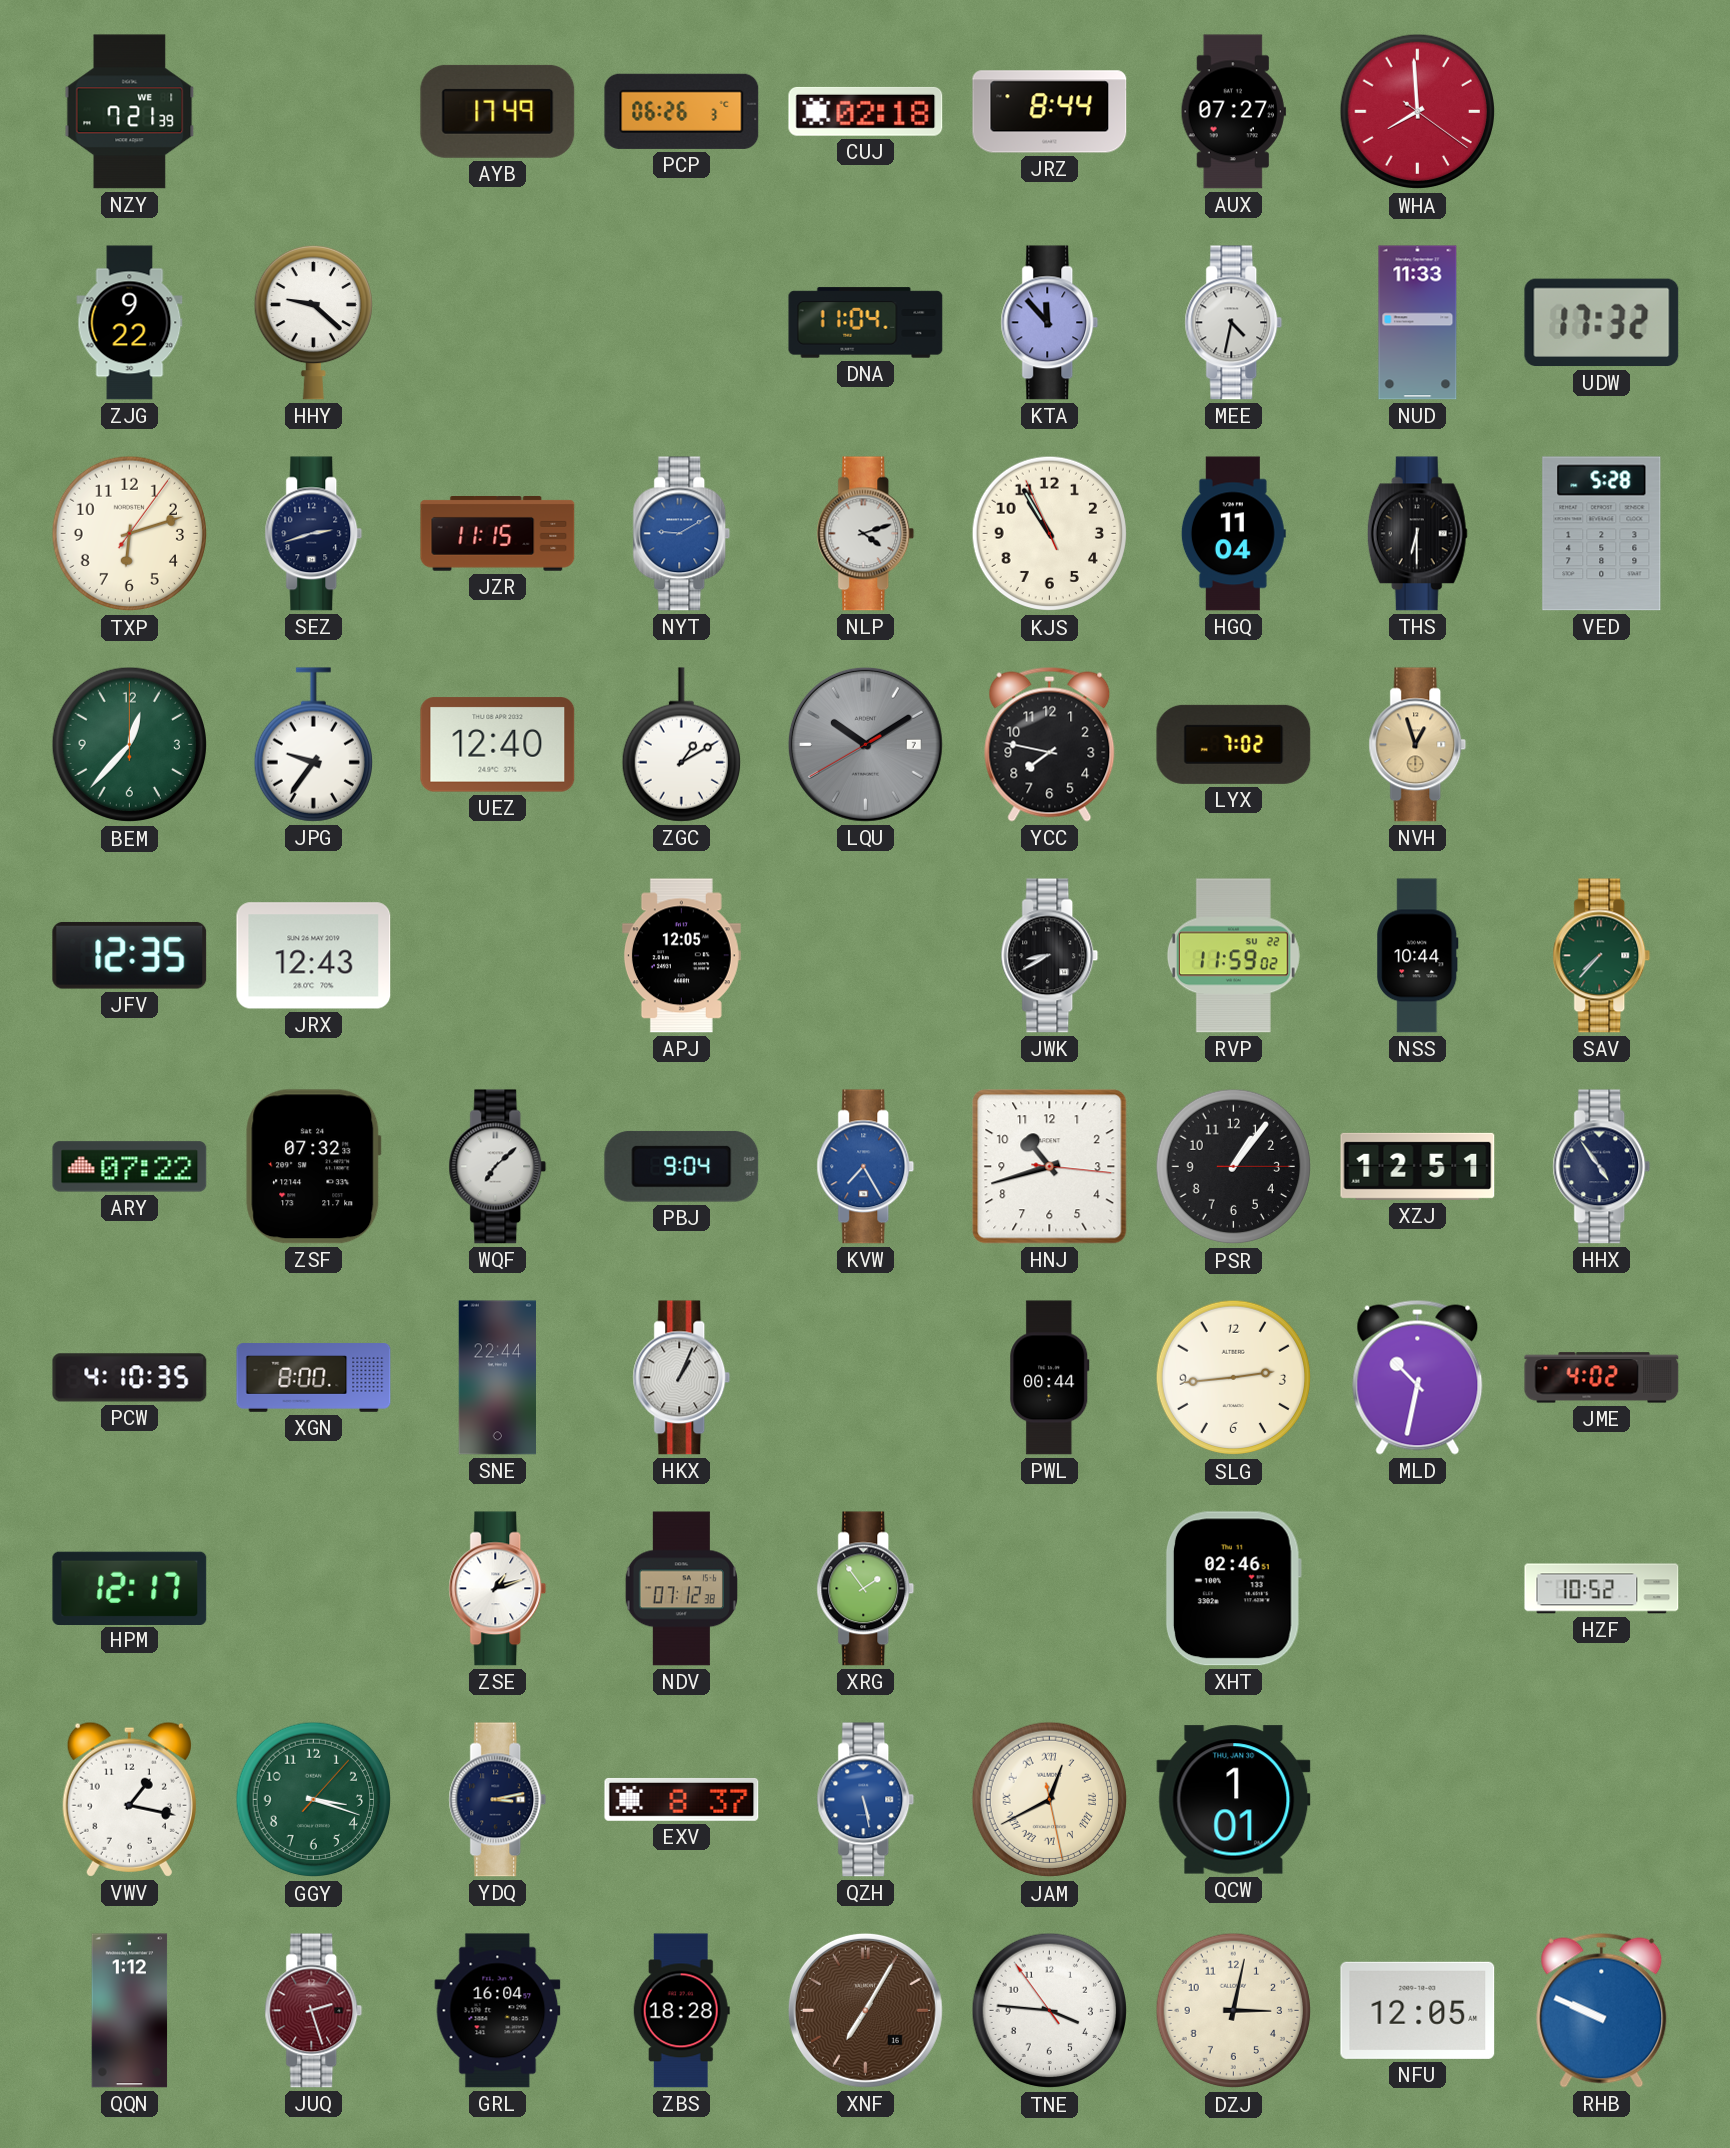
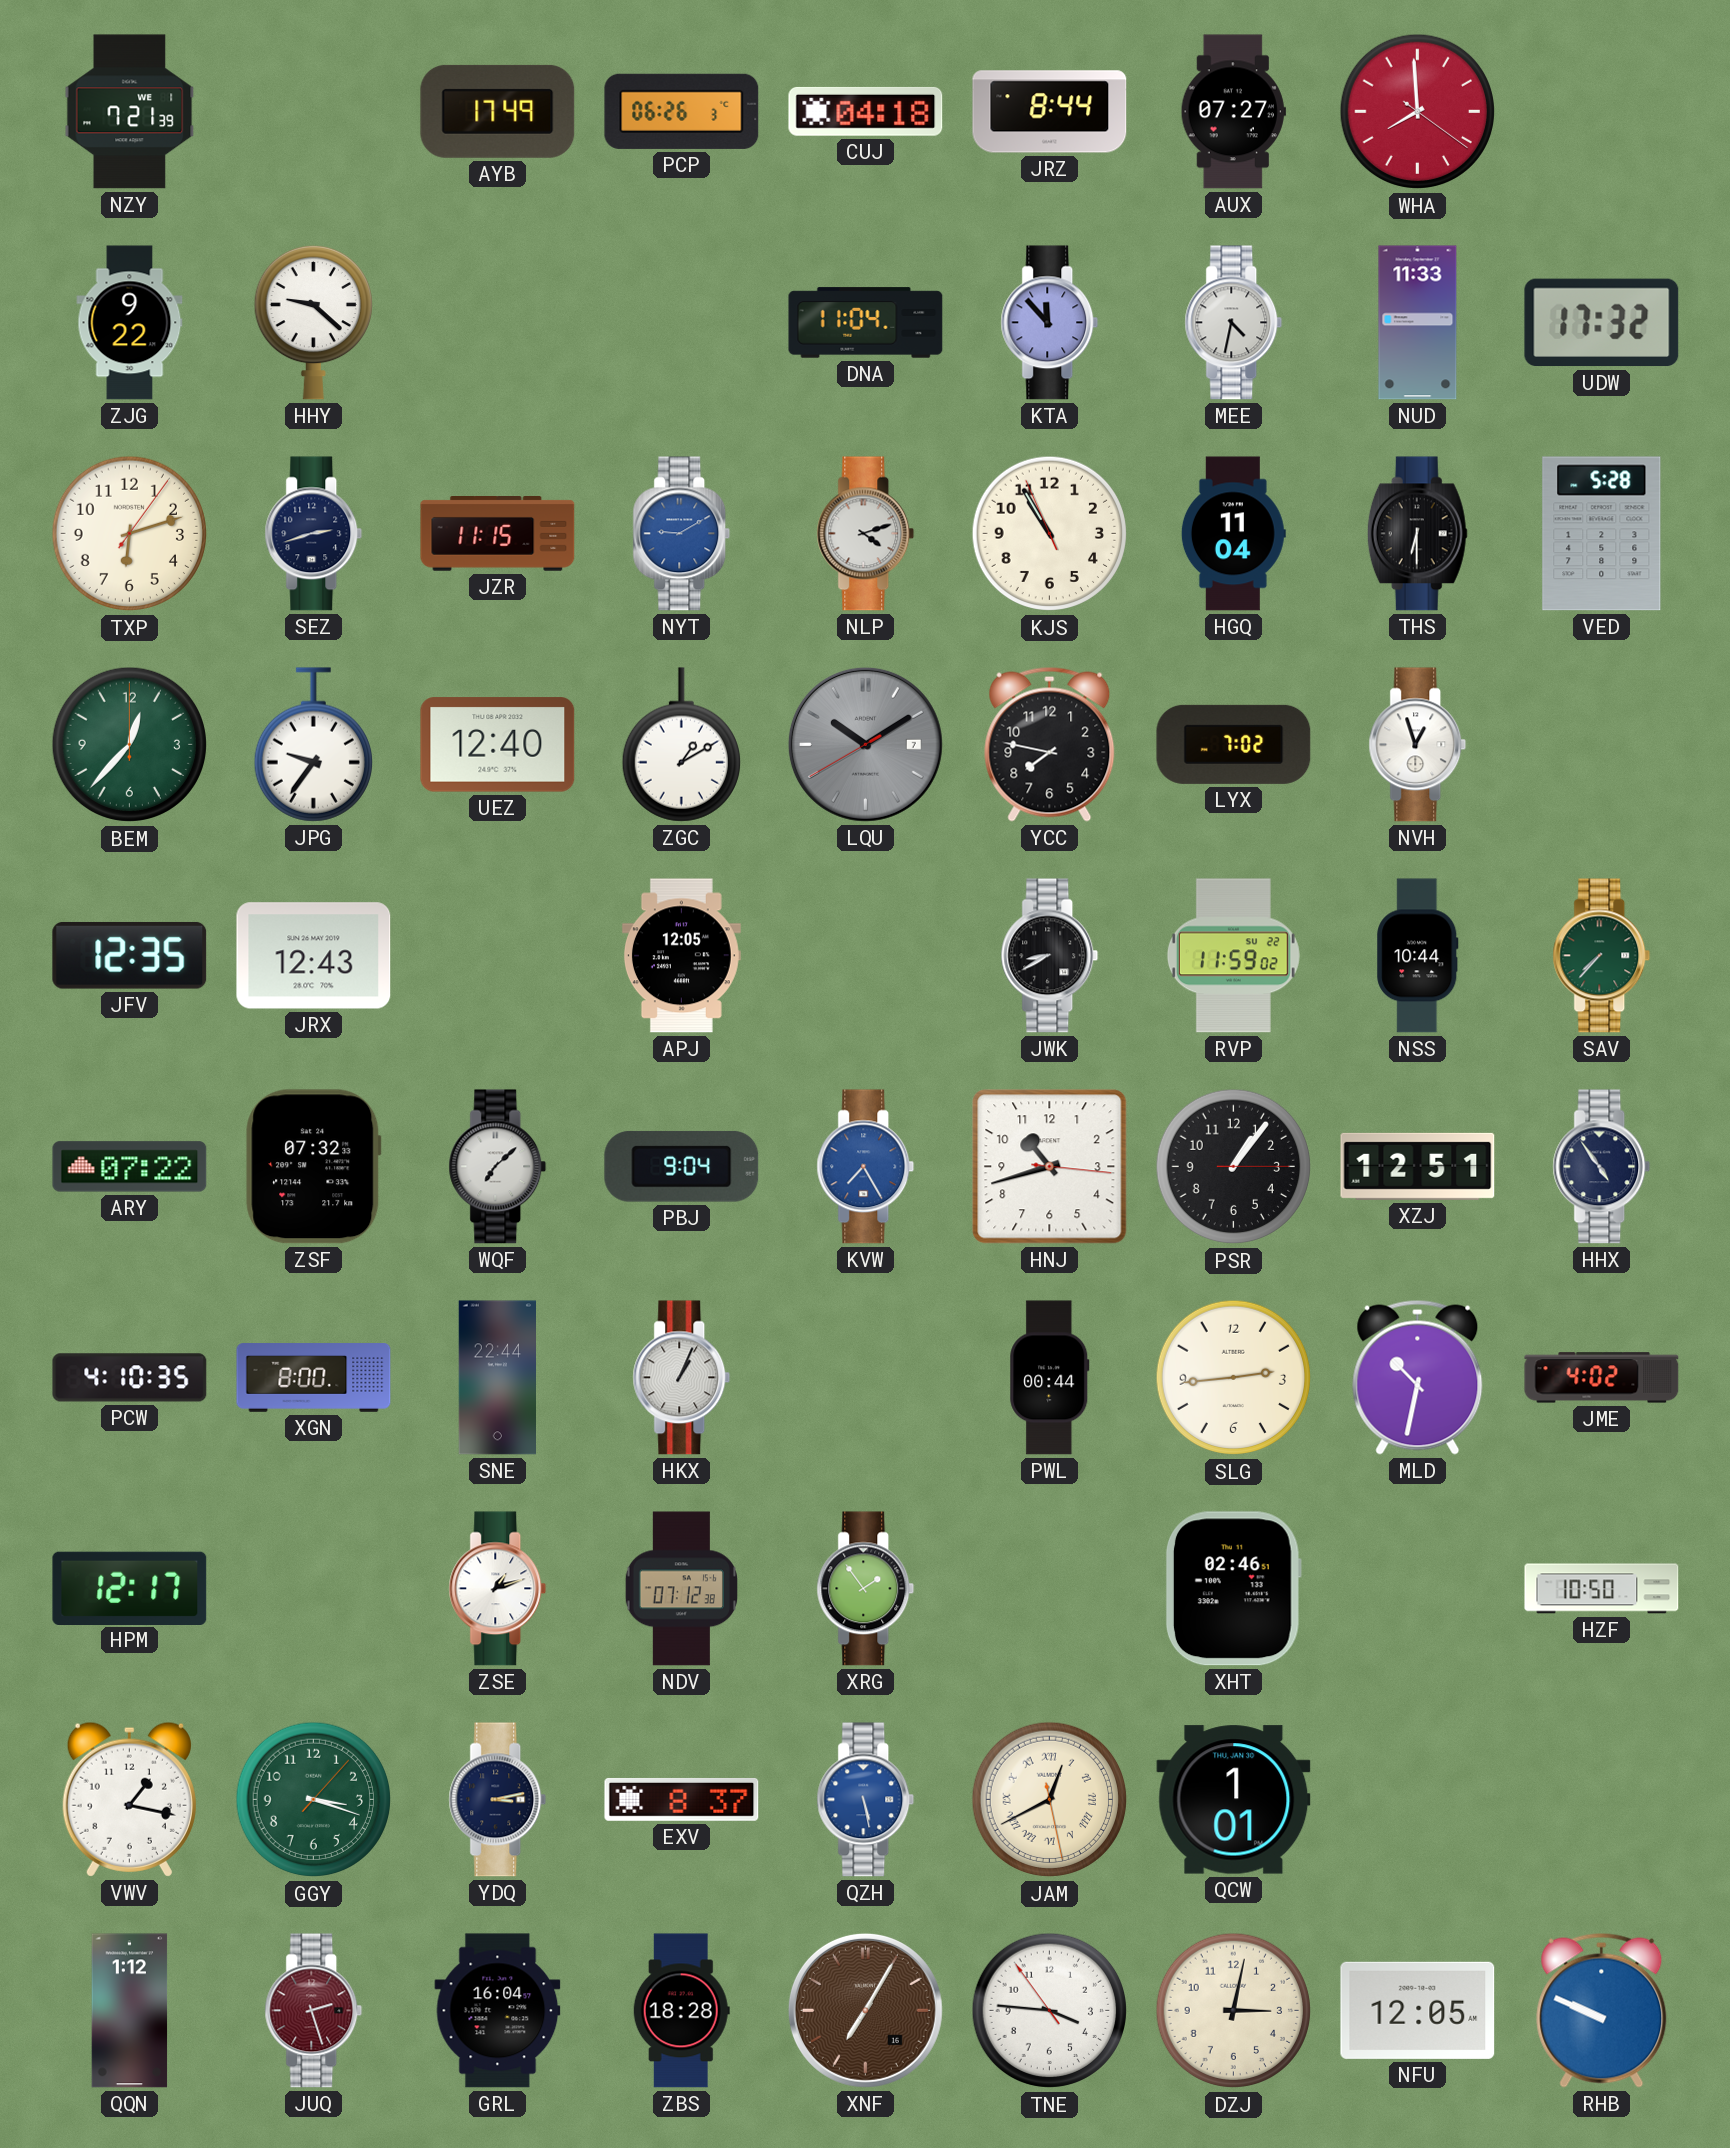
CUJ: 02:18 -> 04:18 (866, 111)
NVH dial: champagne -> white (1418, 745)
HZF: 10:52 -> 10:50 (1602, 1589)
